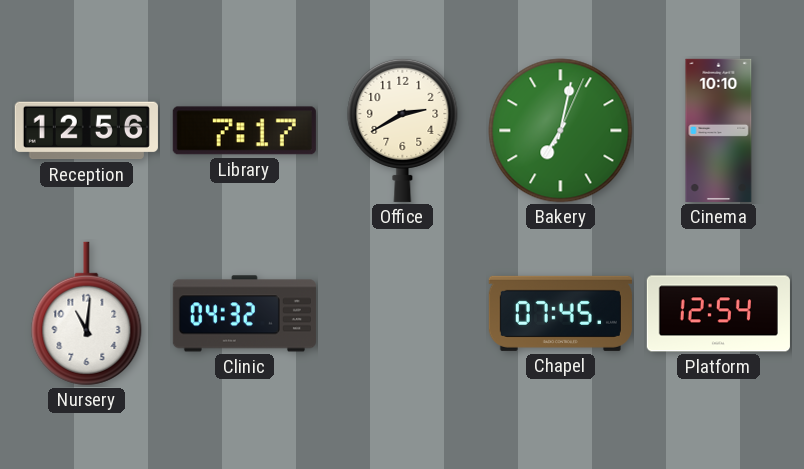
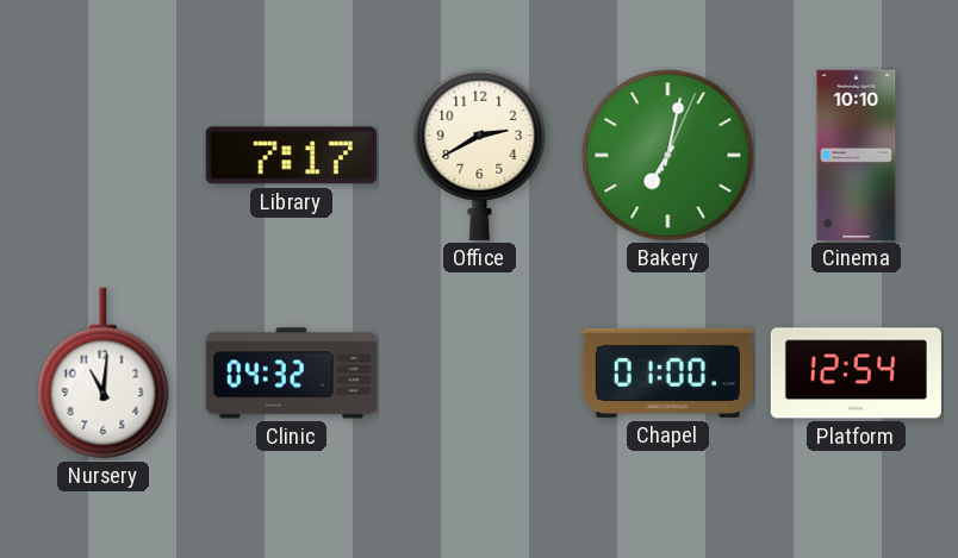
Reception: 12:56 -> none (86, 131)
Chapel: 07:45 -> 01:00 (667, 372)
